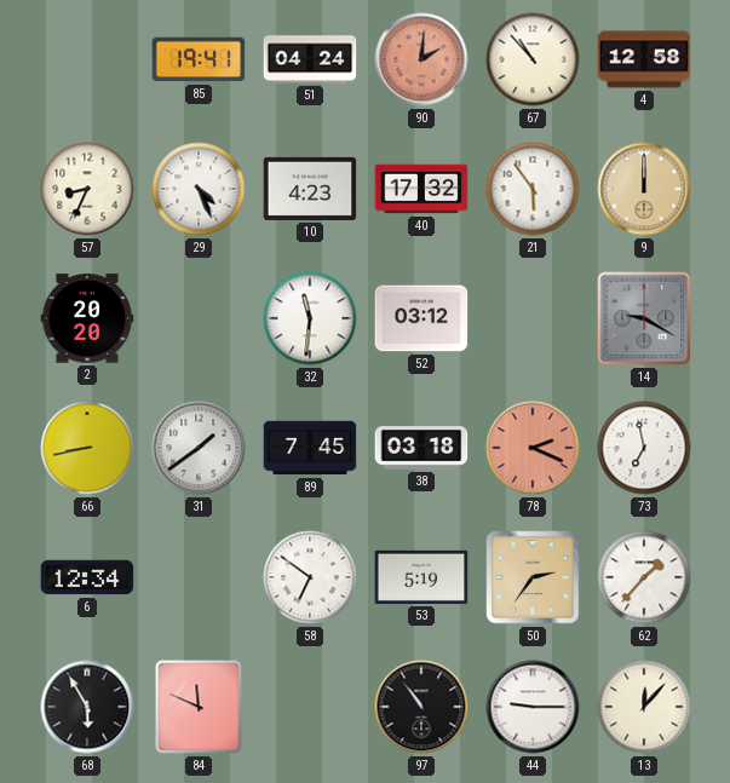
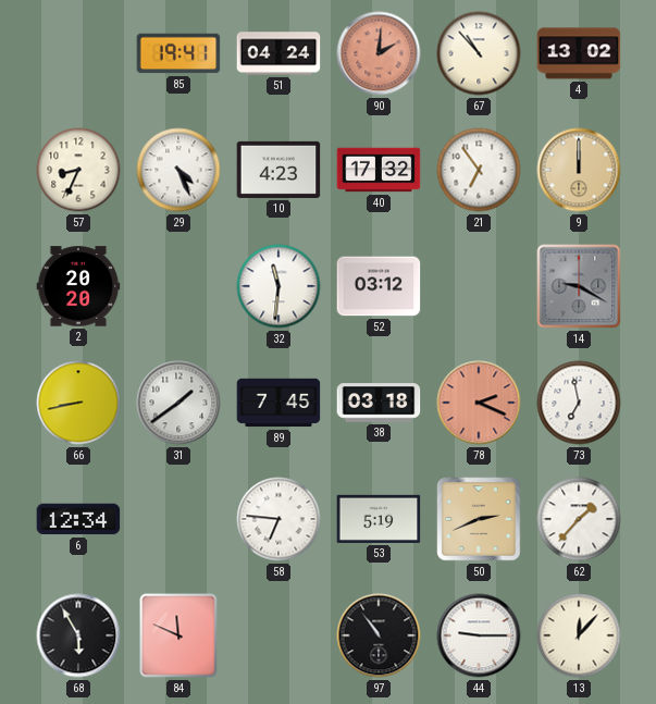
4: 12:58 -> 13:02 (579, 53)
21: 5:54 -> 6:54 (479, 170)
58: 6:51 -> 6:46 (279, 519)
50: 2:36 -> 2:41 (479, 519)
